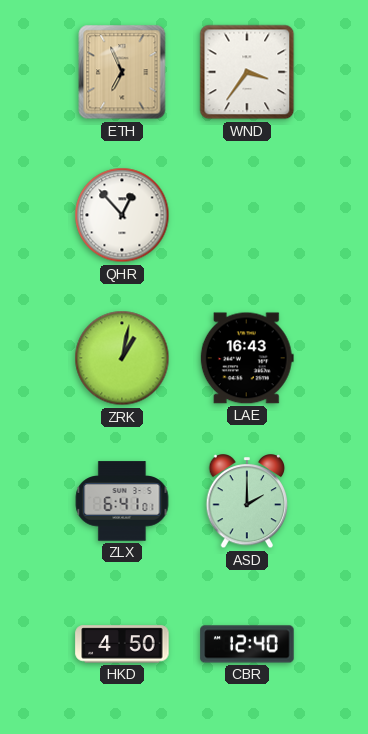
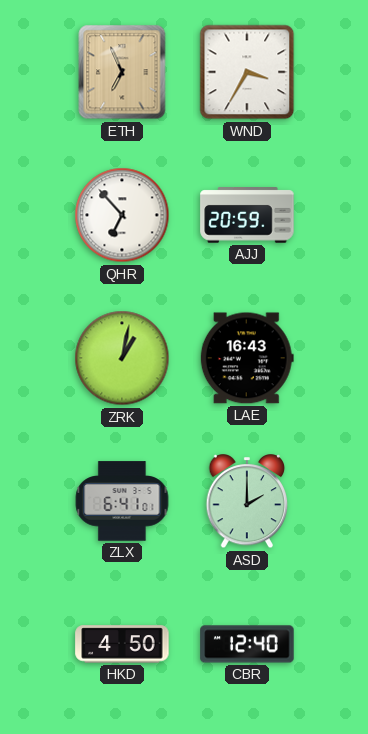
WND: 3:36 -> 3:35 (247, 72)
QHR: 12:53 -> 6:53 (122, 215)
AJJ: none -> 20:59 (247, 215)
